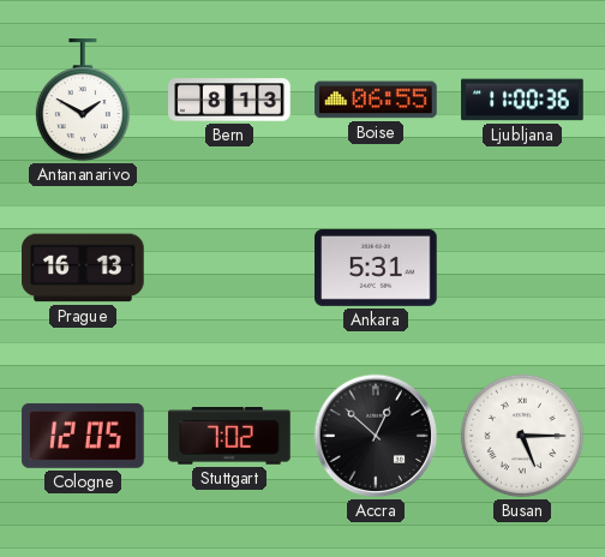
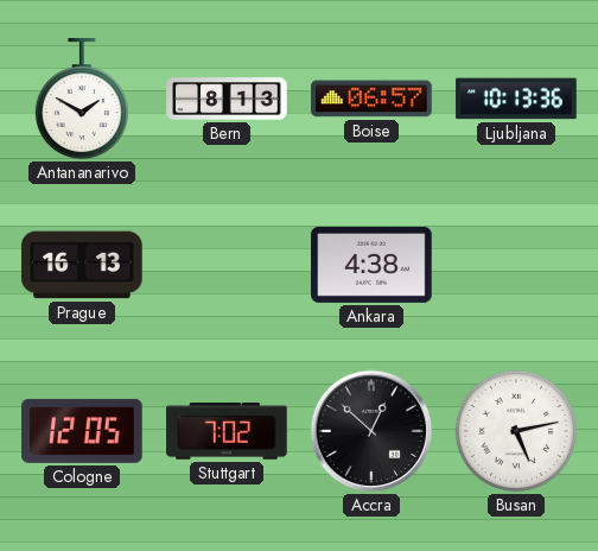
Boise: 06:55 -> 06:57 (371, 99)
Ljubljana: 11:00 -> 10:13 (516, 99)
Ankara: 5:31 -> 4:38 (371, 265)
Busan: 5:15 -> 5:13 (516, 431)
